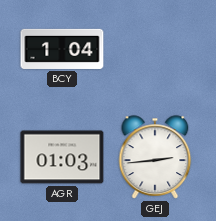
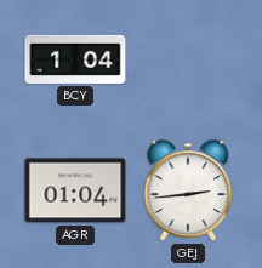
AGR: 01:03 -> 01:04 (75, 190)
